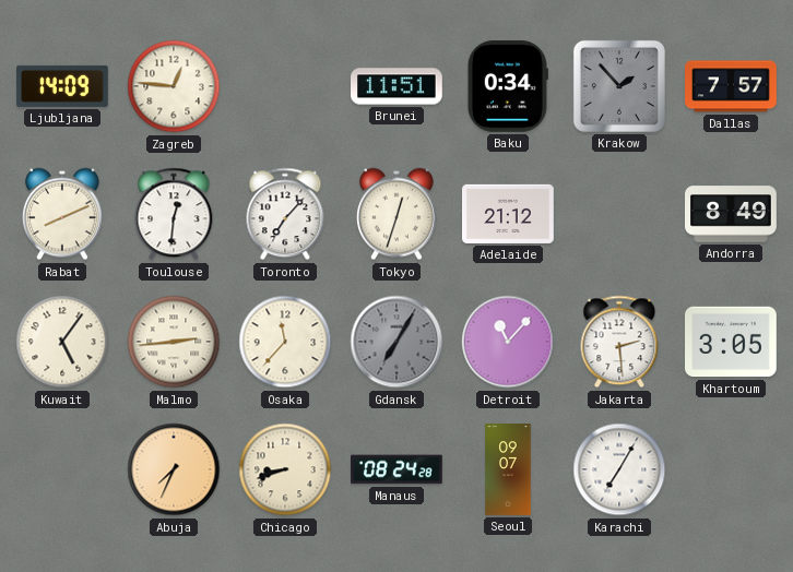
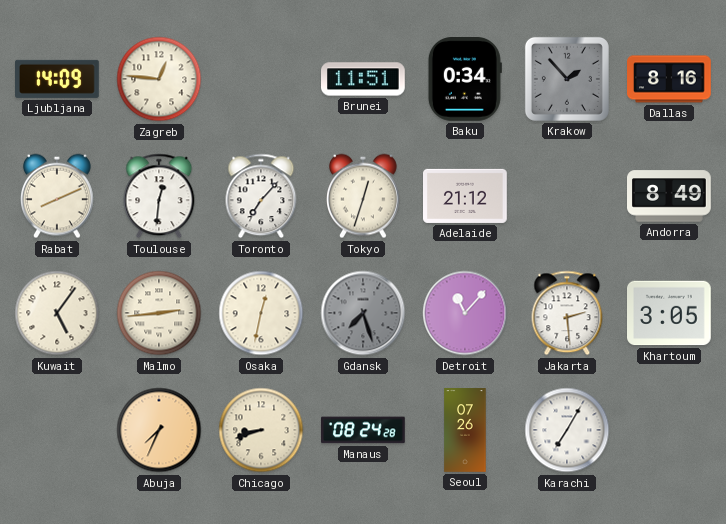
Dallas: 7:57 -> 8:16 (669, 79)
Osaka: 11:37 -> 12:32 (261, 313)
Gdansk: 7:05 -> 7:27 (363, 313)
Seoul: 09:07 -> 07:26 (465, 430)
